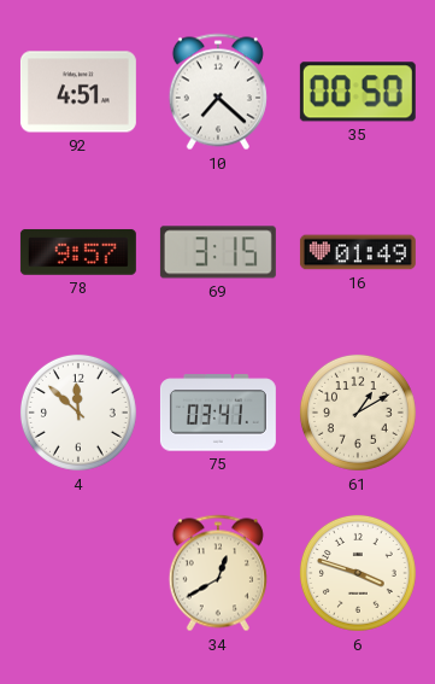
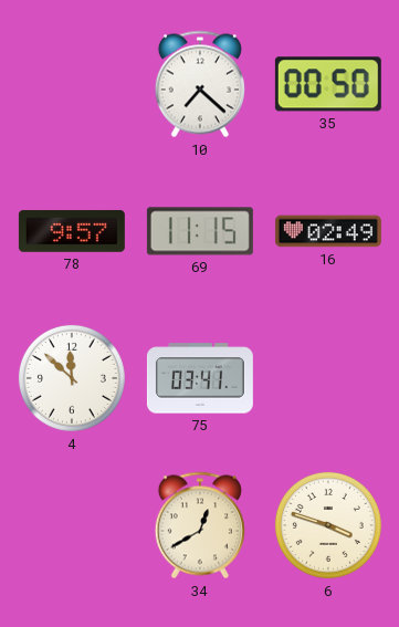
92: 4:51 -> none (78, 92)
69: 3:15 -> 11:15 (200, 231)
16: 01:49 -> 02:49 (328, 231)
61: 1:10 -> none (358, 413)
